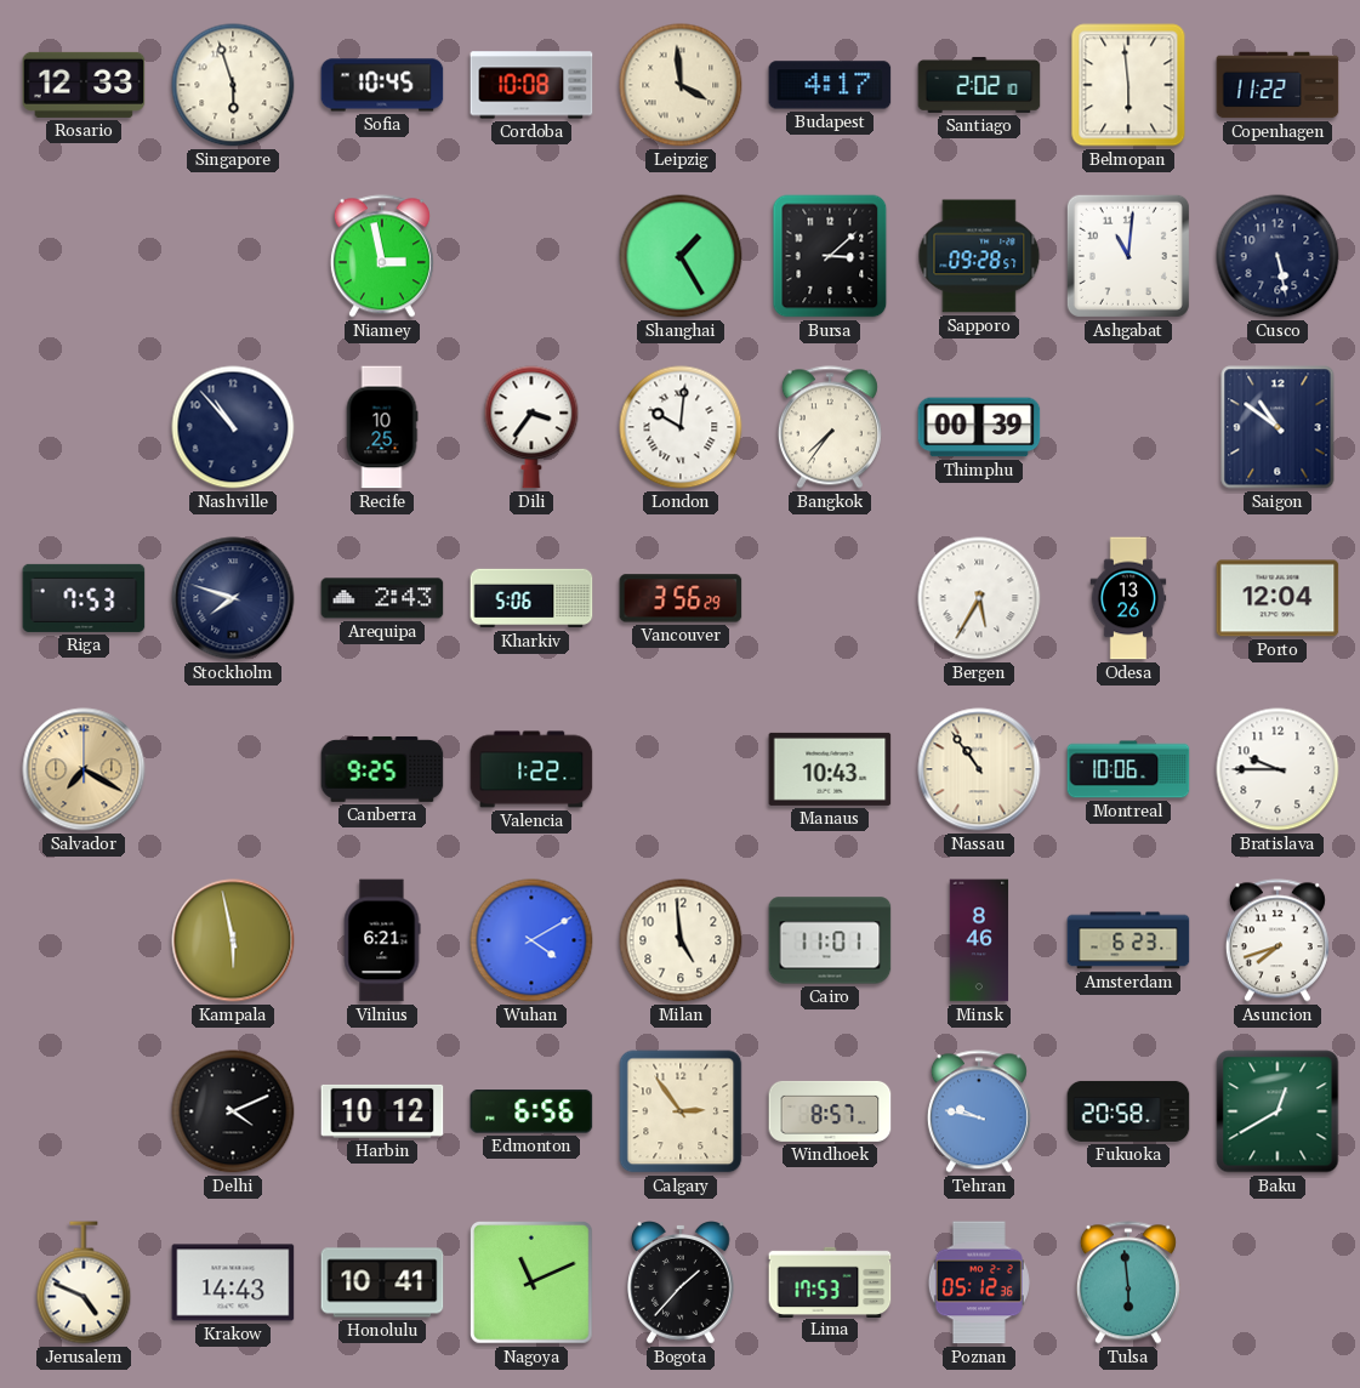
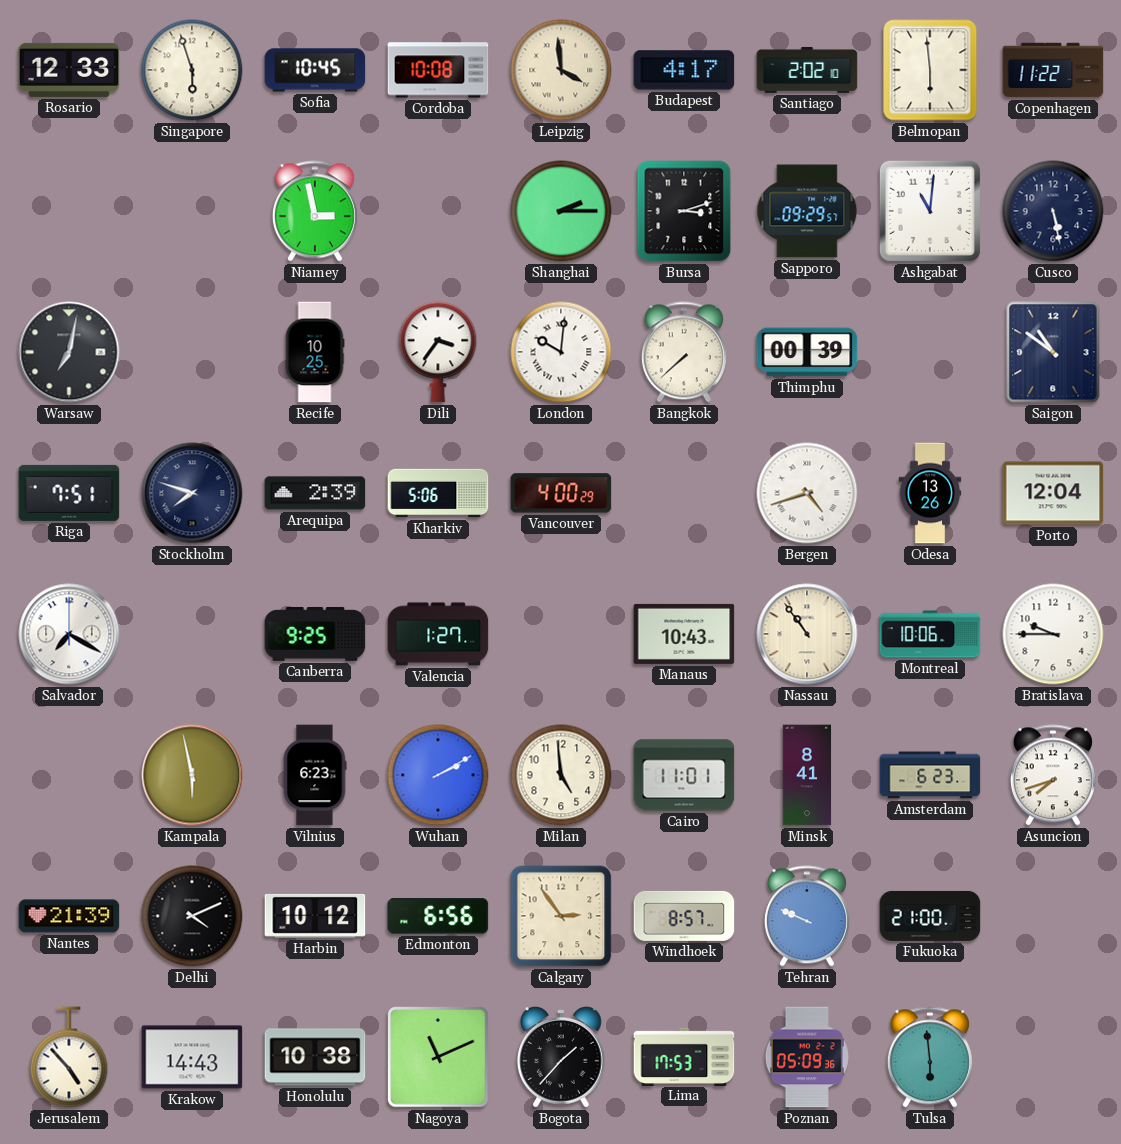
Shanghai: 1:25 -> 2:15 (561, 211)
Bursa: 3:08 -> 3:12 (684, 211)
Sapporo: 09:28 -> 09:29 (807, 211)
Warsaw: none -> 7:02 (69, 352)
Nashville: 10:53 -> none (233, 427)
Bangkok: 7:36 -> 7:38 (684, 352)
Riga: 7:53 -> 7:51 (69, 493)
Arequipa: 2:43 -> 2:39 (315, 493)
Vancouver: 3:56 -> 4:00 (561, 493)
Bergen: 5:35 -> 4:42 (807, 493)
Salvador dial: champagne -> white (69, 634)
Valencia: 1:22 -> 1:27 (438, 634)
Vilnius: 6:21 -> 6:23 (315, 775)
Wuhan: 4:10 -> 2:10 (438, 775)
Minsk: 8:46 -> 8:41 (807, 775)
Nantes: none -> 21:39 (69, 916)
Tehran: 9:47 -> 9:49 (807, 916)
Fukuoka: 20:58 -> 21:00 (930, 916)
Baku: 12:40 -> none (1278, 1111)
Jerusalem: 4:49 -> 4:53 (69, 1057)
Honolulu: 10:41 -> 10:38 (315, 1057)
Poznan: 05:12 -> 05:09 (807, 1057)
